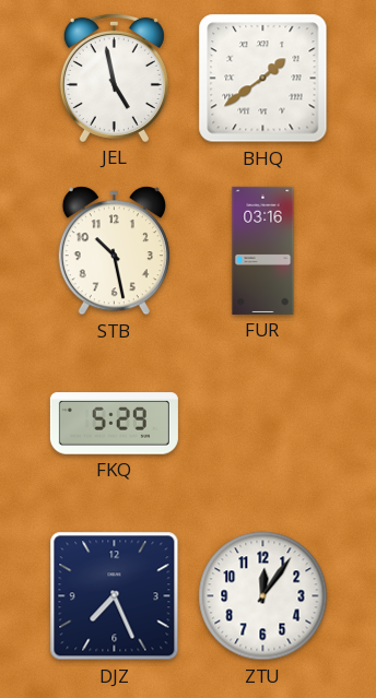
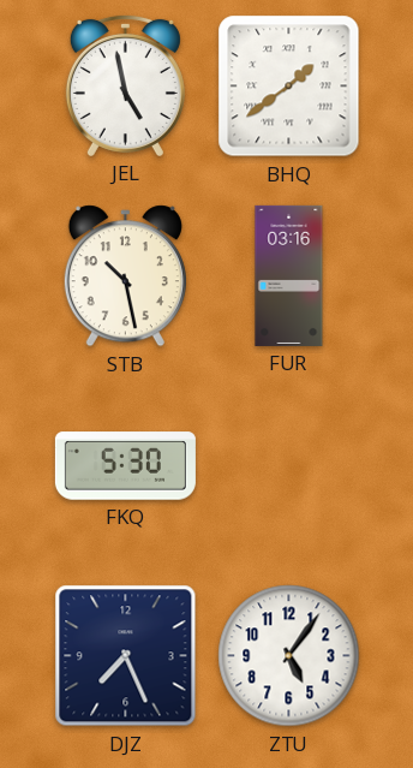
FKQ: 5:29 -> 5:30 (125, 466)
ZTU: 12:06 -> 5:06 (289, 656)
